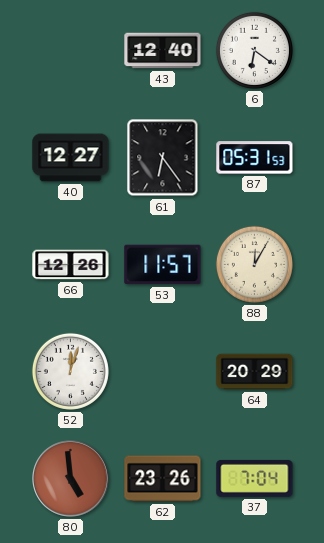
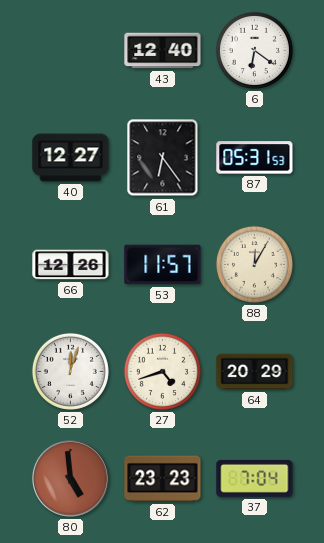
27: none -> 4:42 (162, 371)
62: 23:26 -> 23:23 (163, 479)
